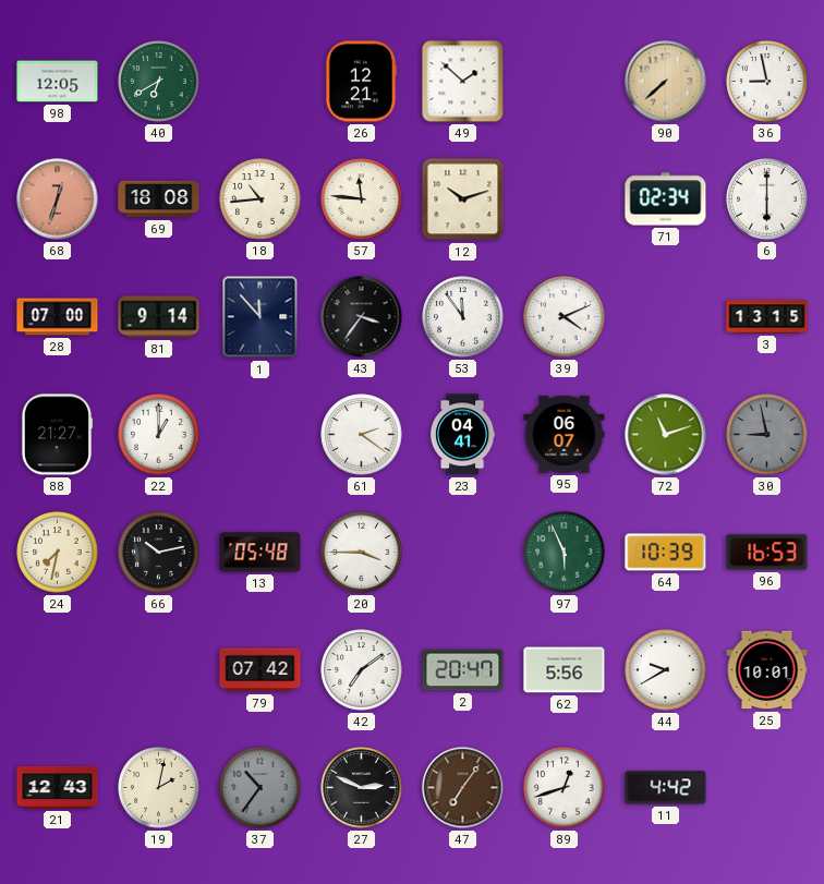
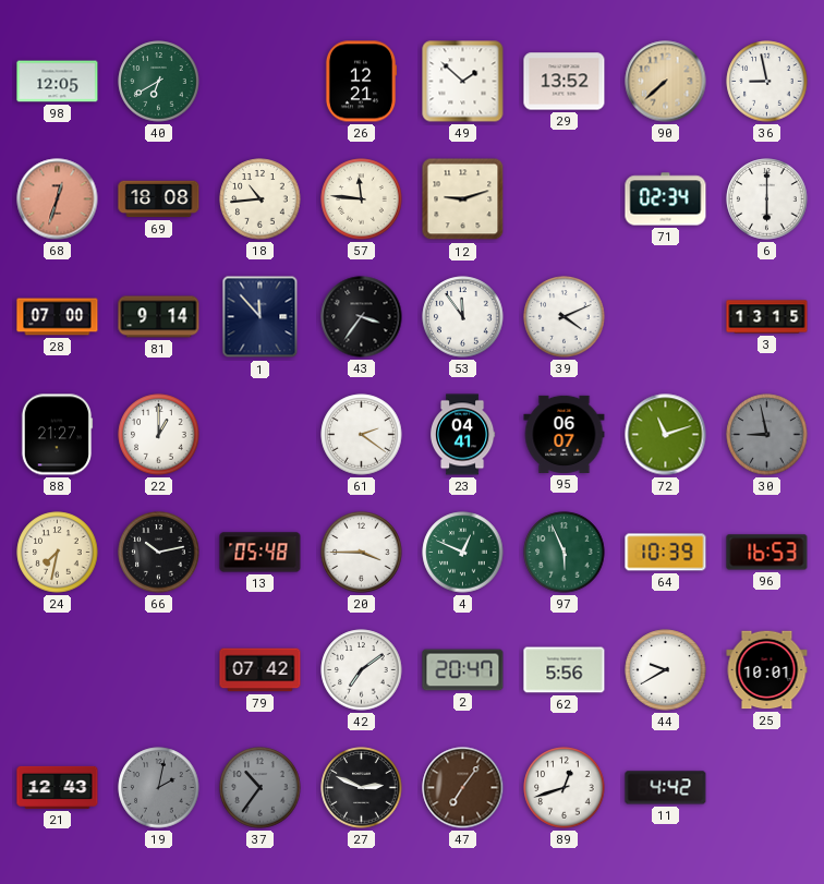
29: none -> 13:52 (565, 82)
12: 10:12 -> 9:12 (463, 199)
4: none -> 12:49 (463, 553)
19 dial: cream -> grey (159, 788)
